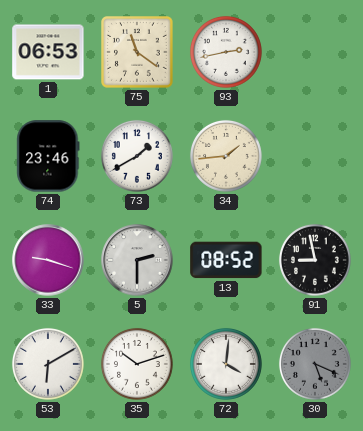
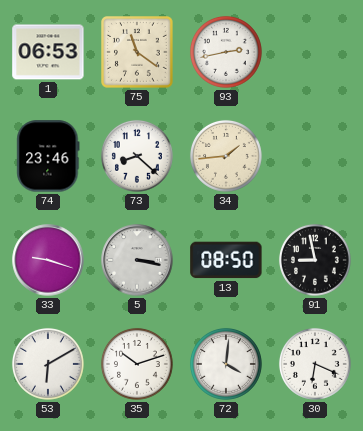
73: 1:40 -> 8:22 (137, 156)
5: 2:30 -> 3:17 (137, 260)
13: 08:52 -> 08:50 (226, 260)
30: 5:19 -> 6:19 (315, 364)
30 dial: grey -> white (315, 364)
